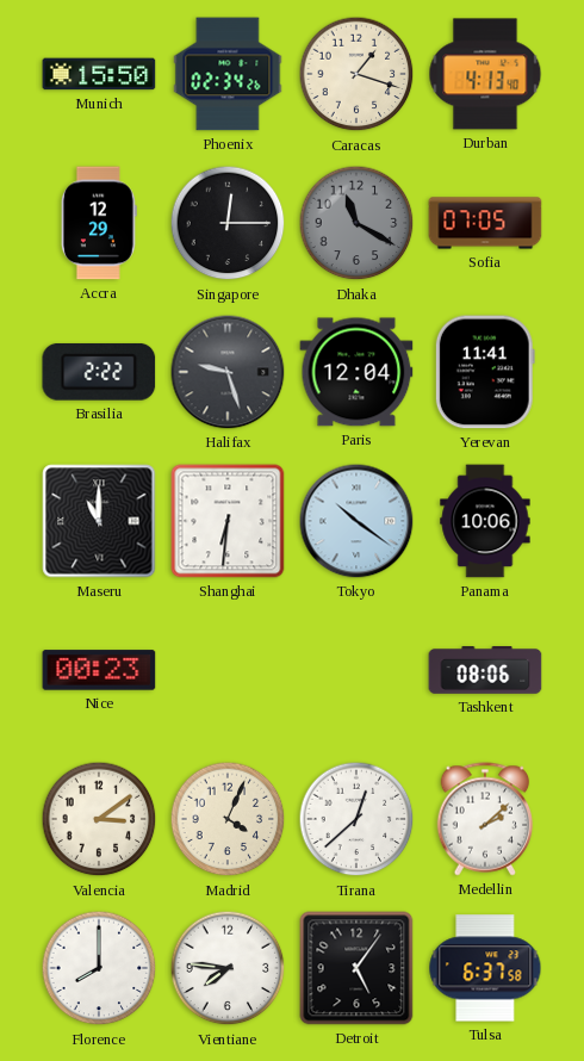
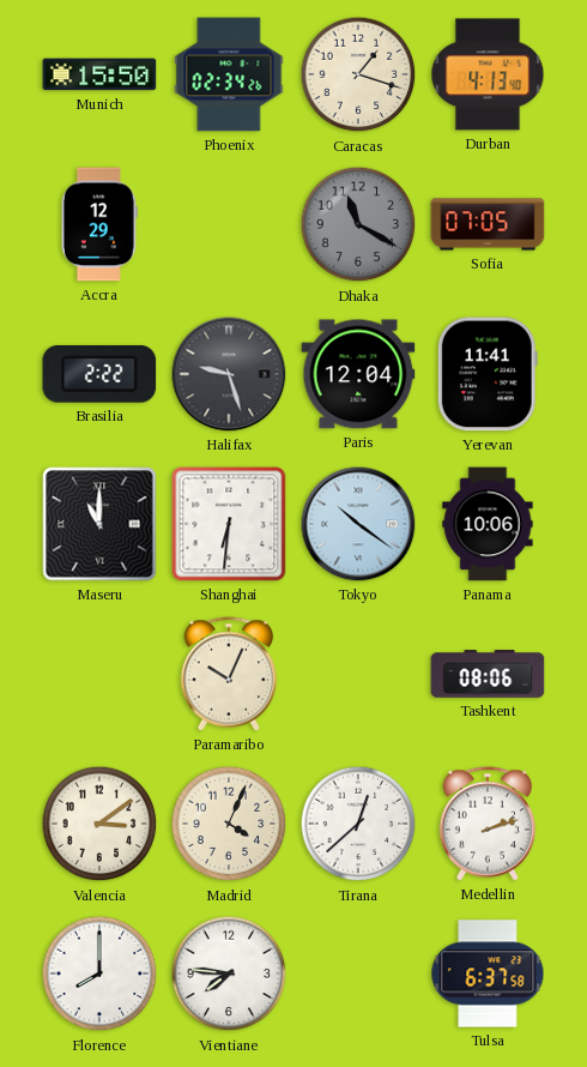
Singapore: 12:15 -> none (228, 223)
Nice: 00:23 -> none (99, 670)
Paramaribo: none -> 10:04 (229, 674)
Medellin: 2:08 -> 2:12 (488, 824)
Detroit: 5:06 -> none (356, 968)
